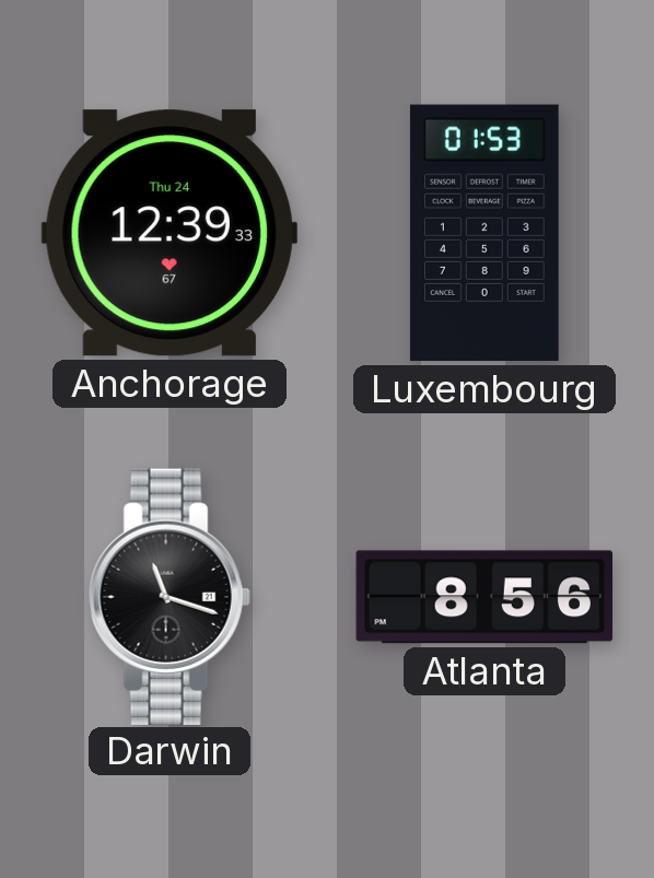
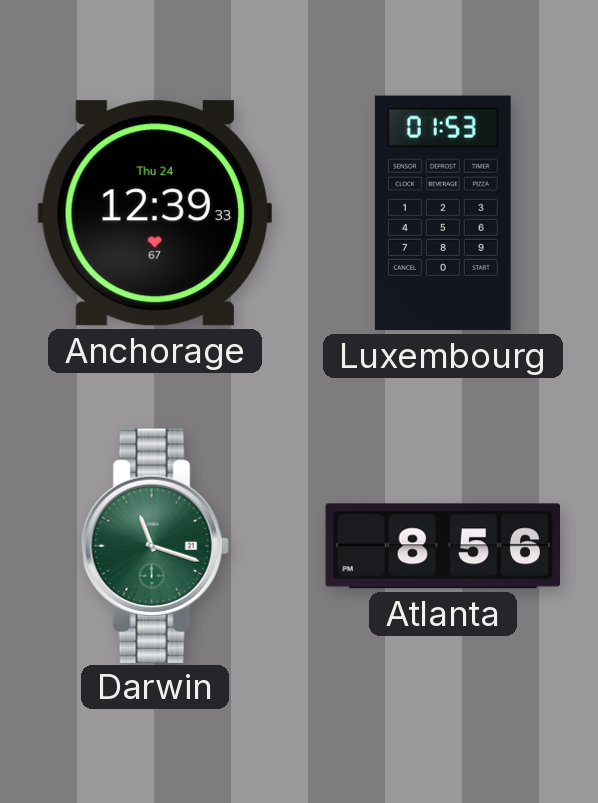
Darwin dial: black -> green (155, 545)
